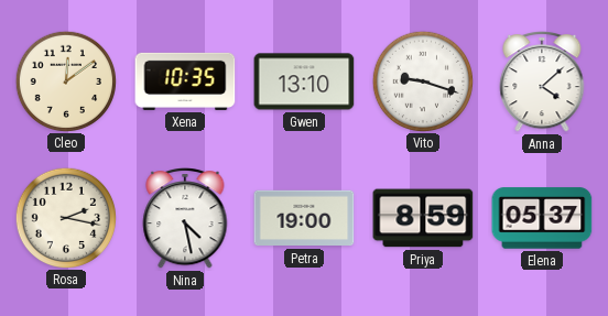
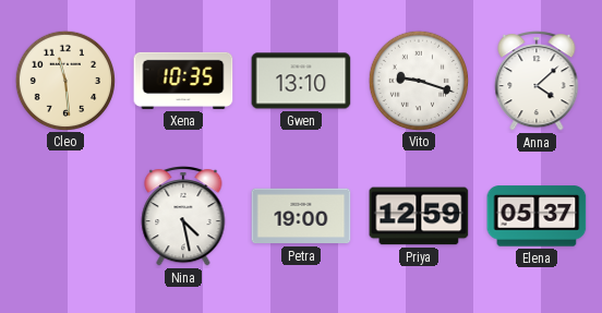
Cleo: 12:09 -> 11:29 (64, 80)
Rosa: 2:17 -> none (65, 217)
Priya: 8:59 -> 12:59 (419, 216)
